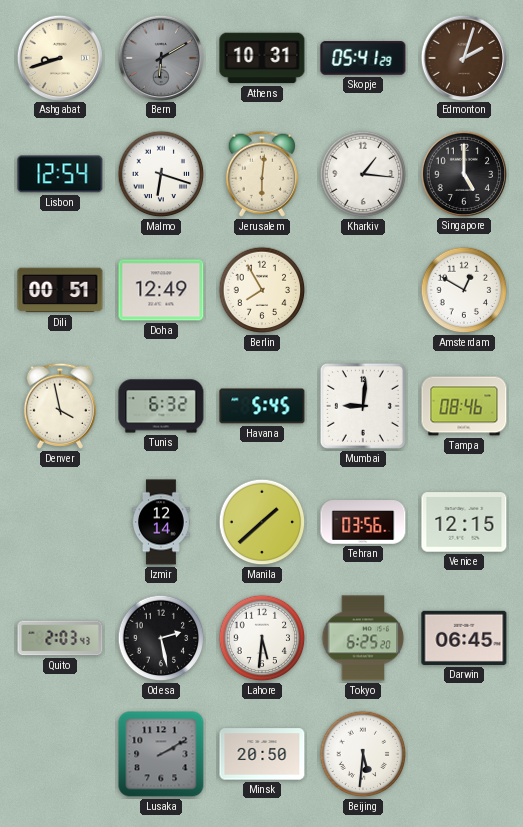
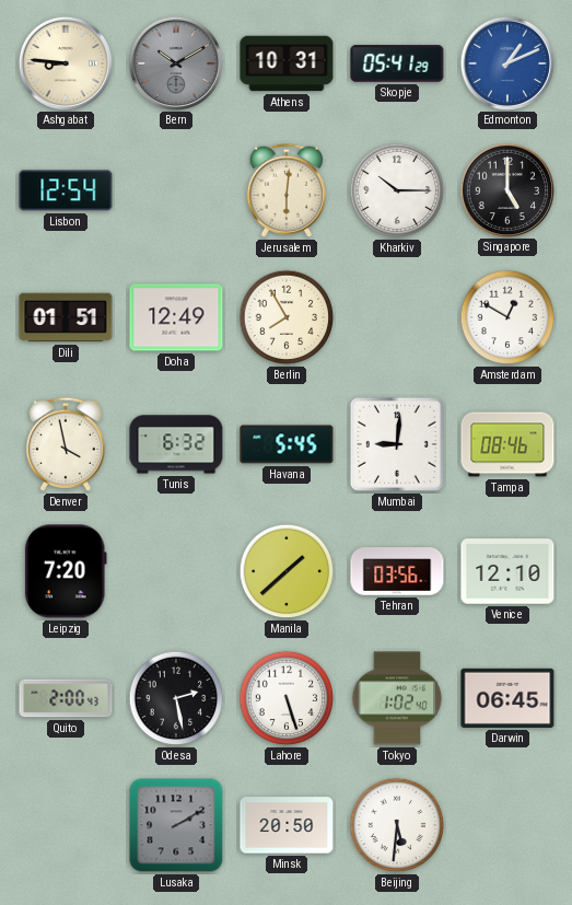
Ashgabat: 8:42 -> 8:46 (65, 62)
Bern: 6:10 -> 10:10 (175, 62)
Edmonton: 2:03 -> 1:11 (506, 62)
Edmonton dial: brown -> blue (506, 62)
Malmo: 6:18 -> none (161, 174)
Kharkiv: 1:16 -> 10:15 (397, 190)
Dili: 00:51 -> 01:51 (66, 317)
Leipzig: none -> 7:20 (66, 571)
Izmir: 12:14 -> none (162, 522)
Venice: 12:15 -> 12:10 (507, 571)
Quito: 2:03 -> 2:00 (66, 698)
Lahore: 5:31 -> 5:27 (287, 698)
Tokyo: 6:25 -> 1:02 (397, 698)
